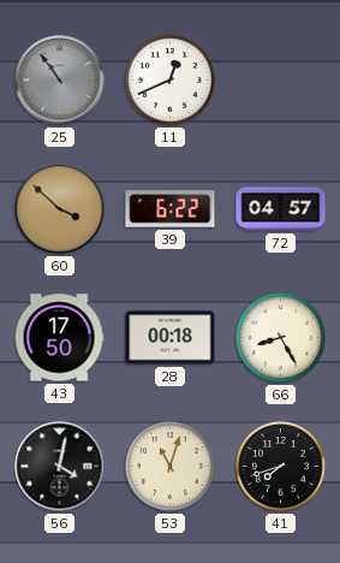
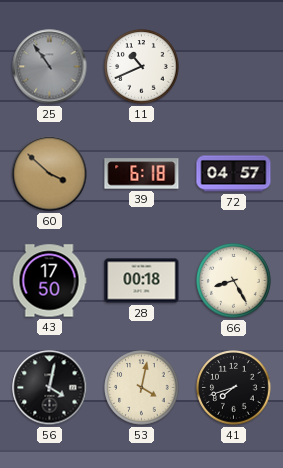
11: 12:41 -> 10:41 (142, 67)
39: 6:22 -> 6:18 (142, 174)
53: 11:03 -> 4:02 (142, 388)
